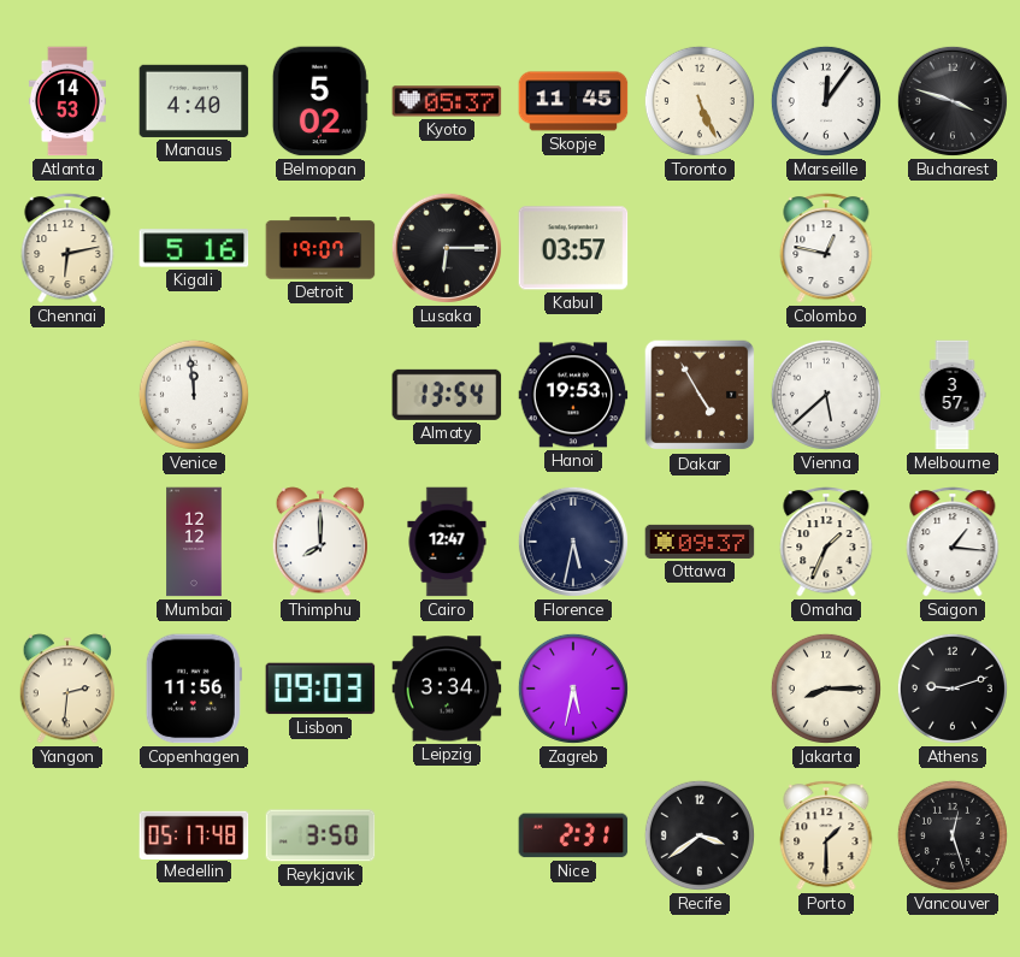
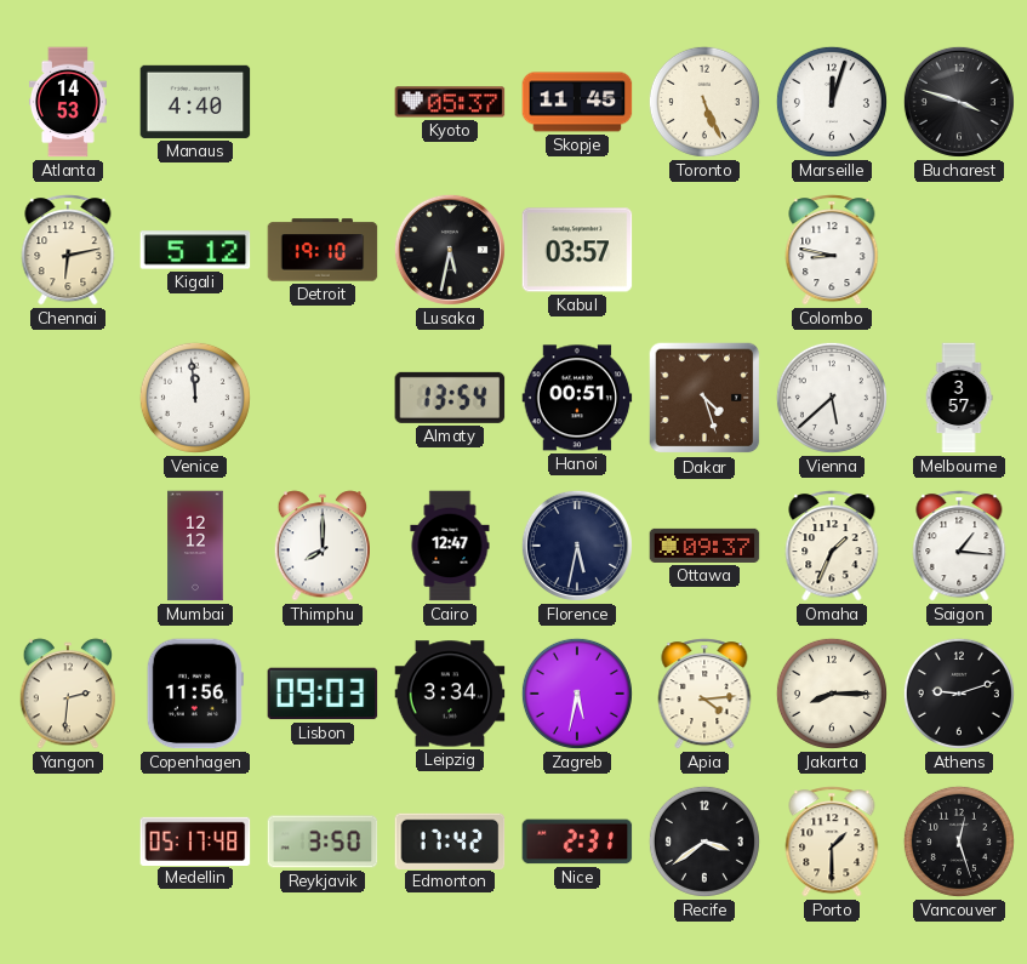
Belmopan: 5:02 -> none (320, 101)
Marseille: 12:06 -> 12:03 (832, 102)
Kigali: 5:16 -> 5:12 (195, 250)
Detroit: 19:07 -> 19:10 (323, 250)
Lusaka: 6:15 -> 5:32 (450, 250)
Colombo: 12:47 -> 8:47 (832, 250)
Hanoi: 19:53 -> 00:51 (577, 398)
Dakar: 4:55 -> 4:27 (704, 398)
Apia: none -> 4:14 (704, 694)
Edmonton: none -> 17:42 (450, 840)
